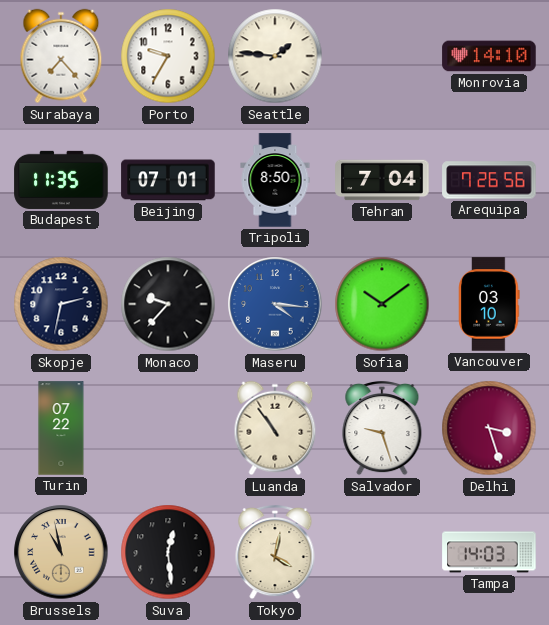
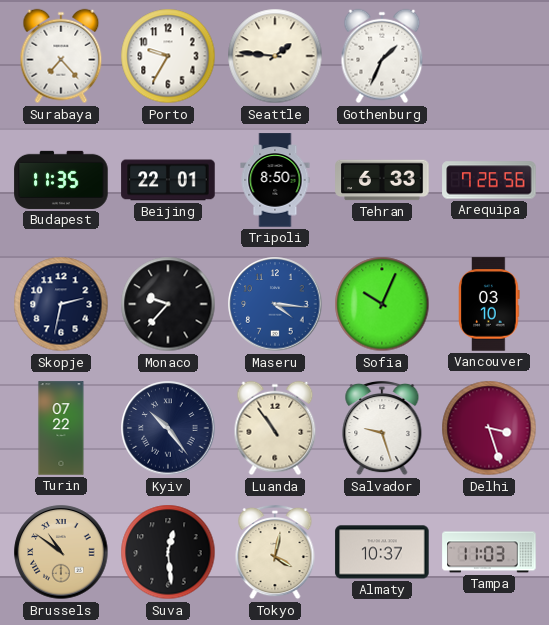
Gothenburg: none -> 1:34 (382, 56)
Monrovia: 14:10 -> none (489, 56)
Beijing: 07:01 -> 22:01 (168, 180)
Tehran: 7:04 -> 6:33 (382, 180)
Sofia: 10:09 -> 10:04 (382, 304)
Kyiv: none -> 10:24 (168, 428)
Brussels: 10:58 -> 10:51 (61, 552)
Almaty: none -> 10:37 (382, 552)
Tampa: 14:03 -> 11:03 (489, 552)
